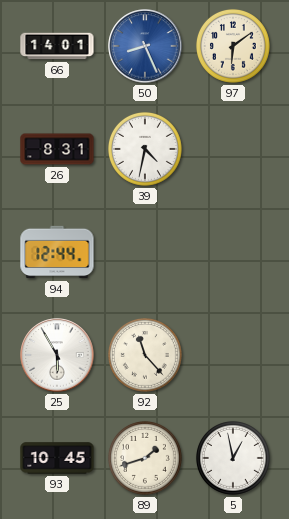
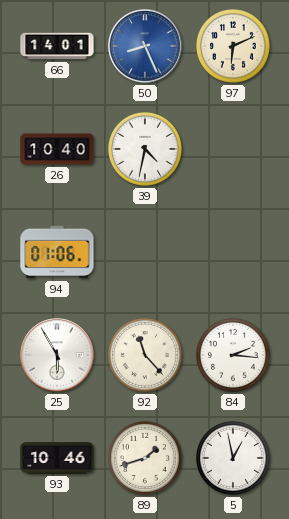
97: 6:09 -> 6:11 (233, 46)
26: 8:31 -> 10:40 (57, 149)
94: 12:44 -> 01:06 (57, 252)
84: none -> 2:16 (233, 355)
93: 10:45 -> 10:46 (57, 458)
